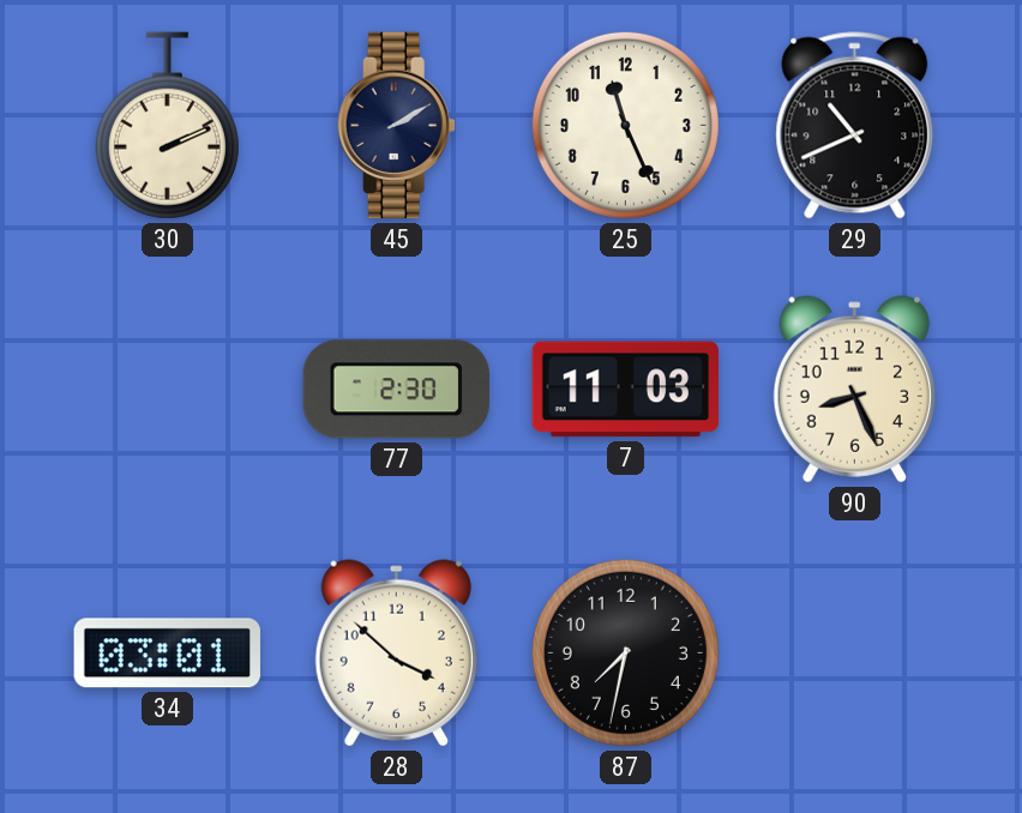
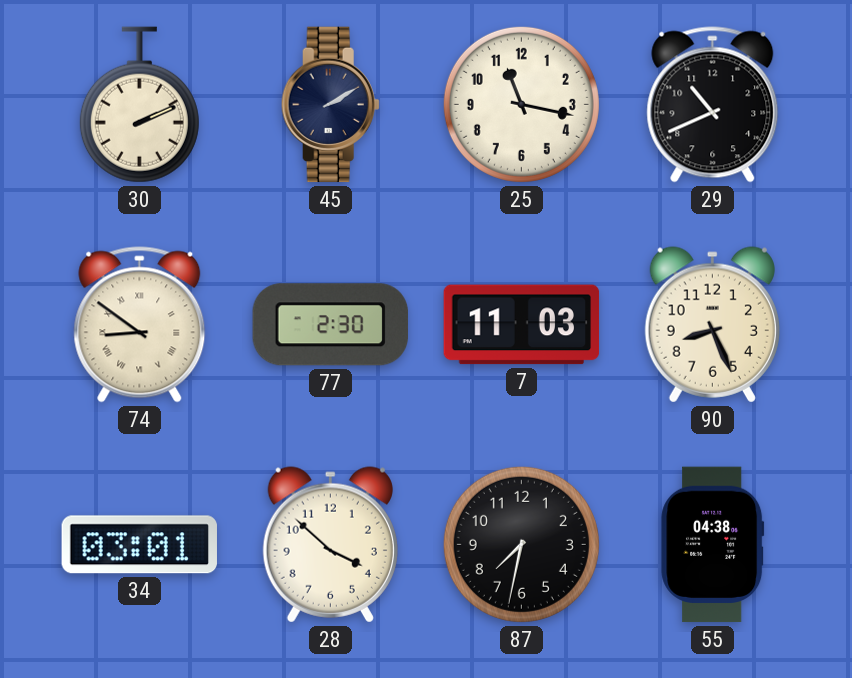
25: 11:26 -> 11:17 (521, 104)
74: none -> 8:51 (140, 325)
55: none -> 04:38 (713, 545)
